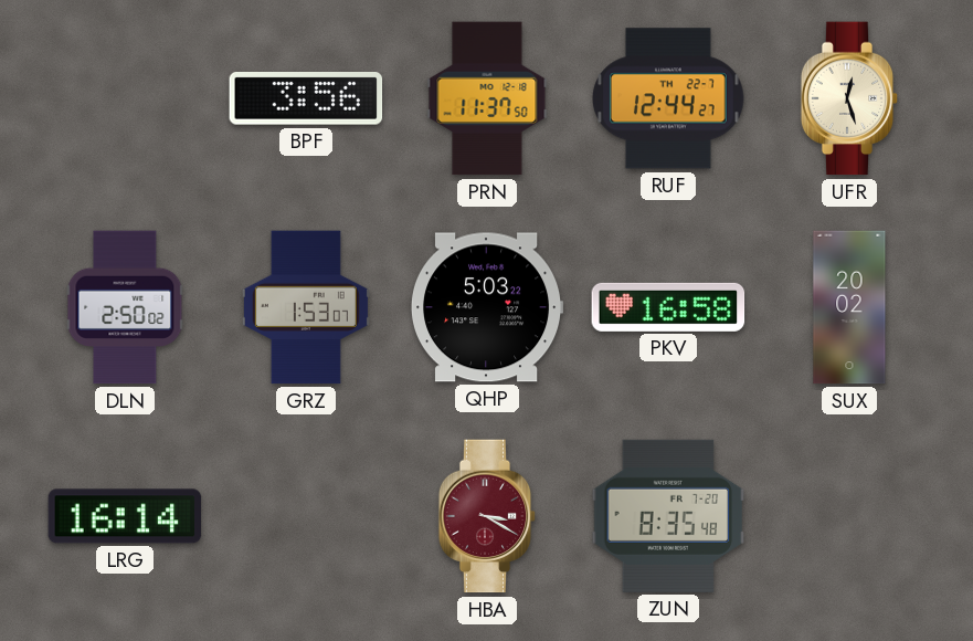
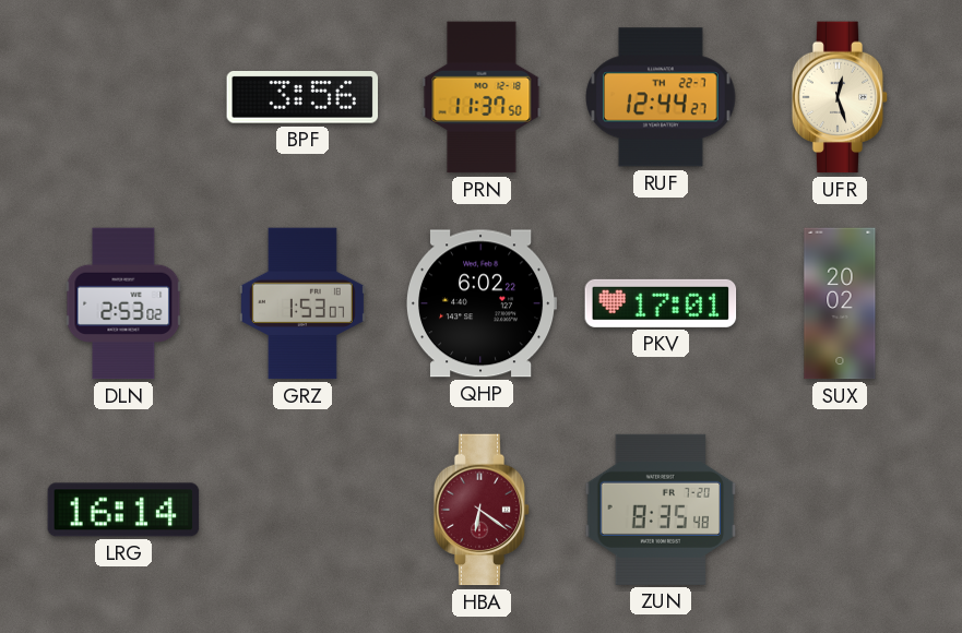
DLN: 2:50 -> 2:53 (123, 303)
QHP: 5:03 -> 6:02 (482, 303)
PKV: 16:58 -> 17:01 (661, 303)
HBA: 3:20 -> 6:21 (482, 510)
